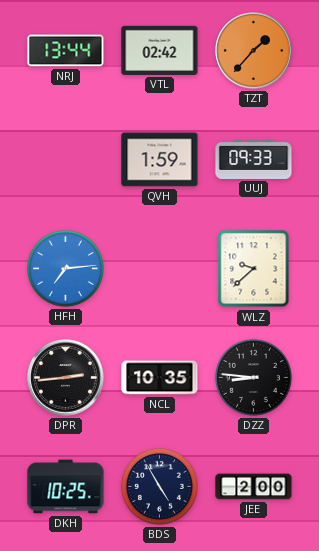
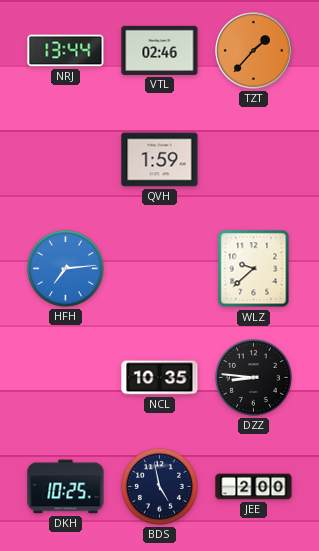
VTL: 02:42 -> 02:46 (160, 50)
UUJ: 09:33 -> none (254, 159)
DPR: 2:44 -> none (66, 378)
BDS: 4:55 -> 4:58 (159, 486)
